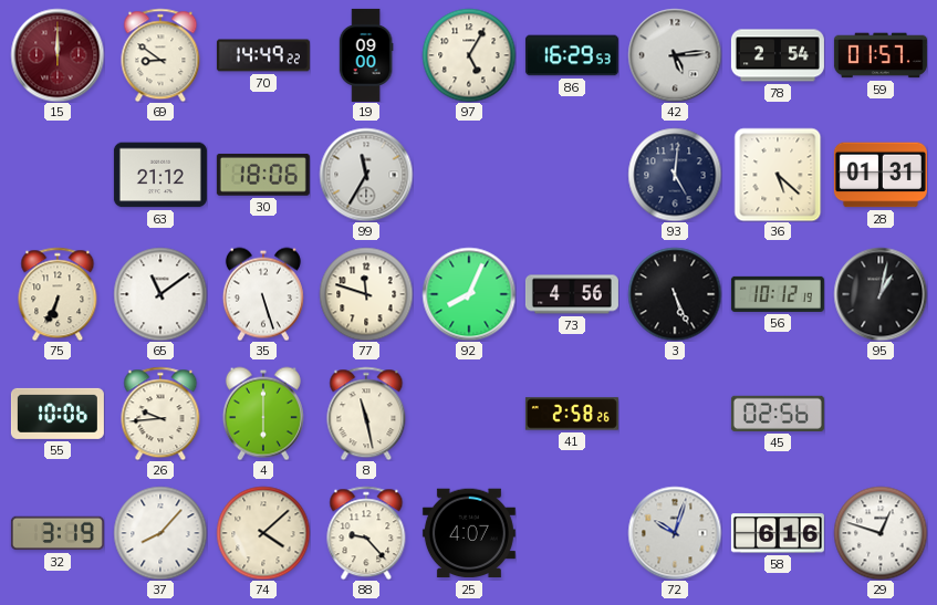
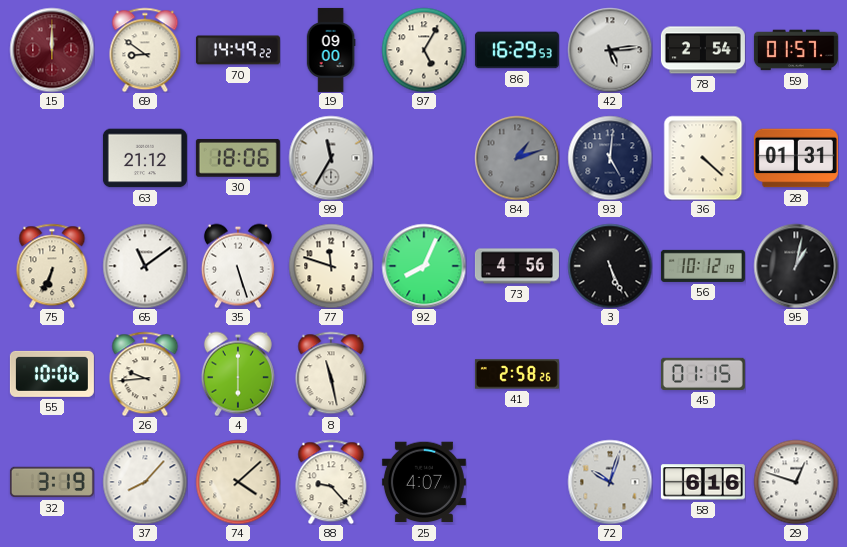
84: none -> 1:12 (517, 158)
36: 5:22 -> 4:22 (703, 158)
45: 02:56 -> 01:15 (703, 374)
